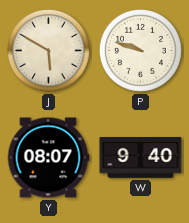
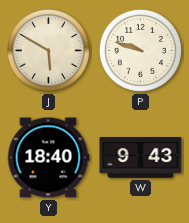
Y: 08:07 -> 18:40 (48, 158)
W: 9:40 -> 9:43 (141, 158)
